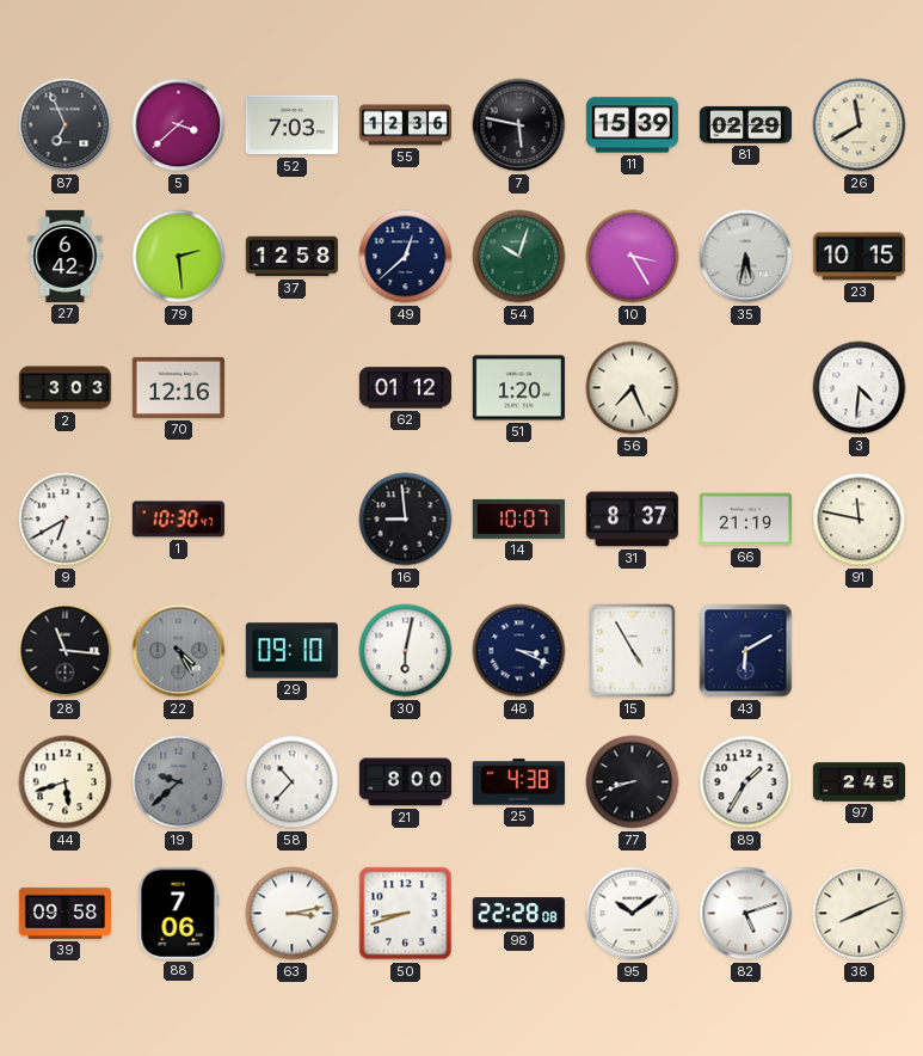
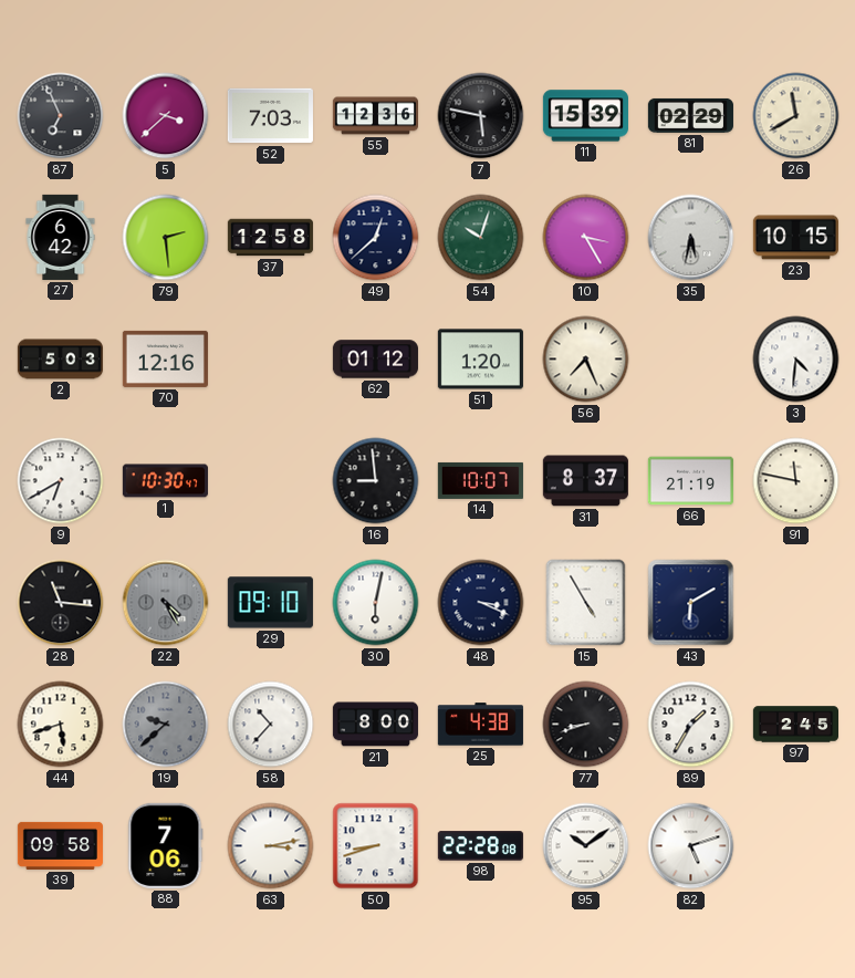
2: 3:03 -> 5:03 (60, 360)
38: 8:11 -> none (860, 914)
